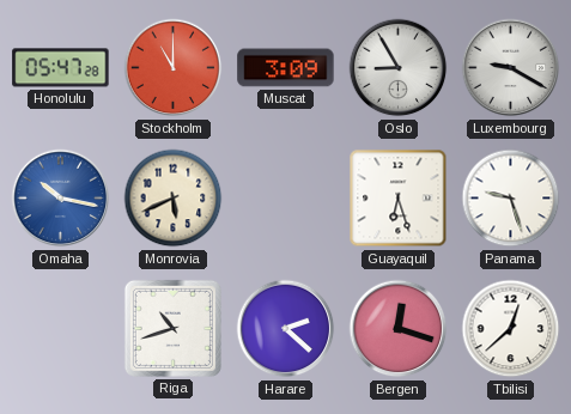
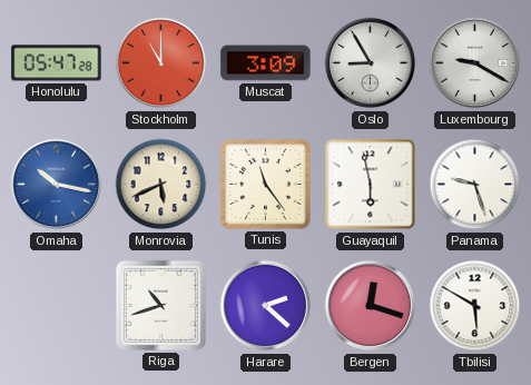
Tunis: none -> 11:24 (265, 184)
Guayaquil: 6:27 -> 5:58 (371, 185)
Tbilisi: 12:38 -> 5:50 (475, 306)
